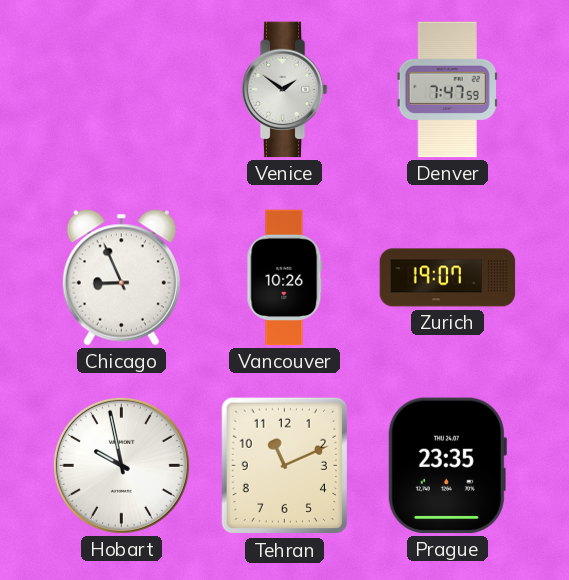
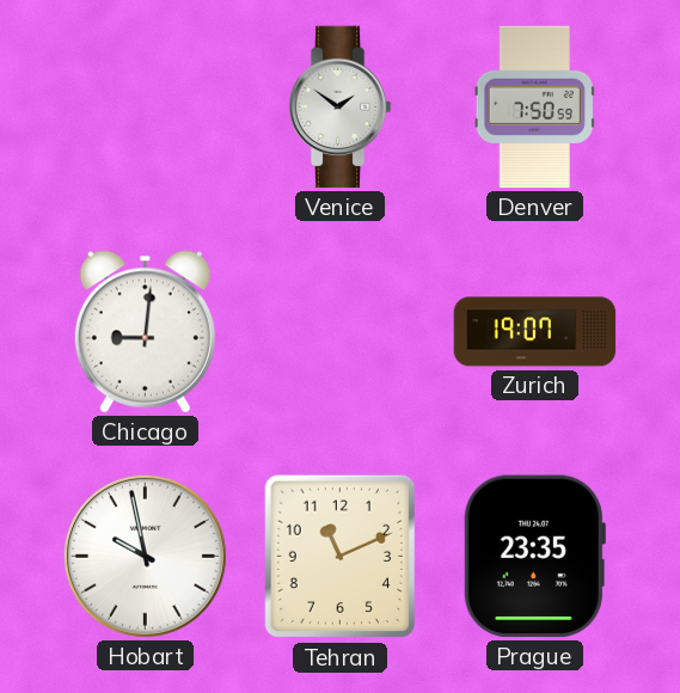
Denver: 7:47 -> 7:50 (534, 108)
Chicago: 8:56 -> 9:01 (145, 332)
Vancouver: 10:26 -> none (285, 278)
